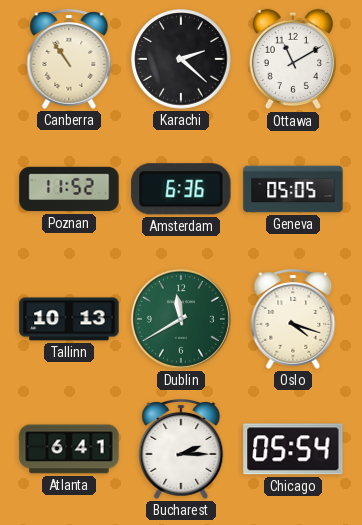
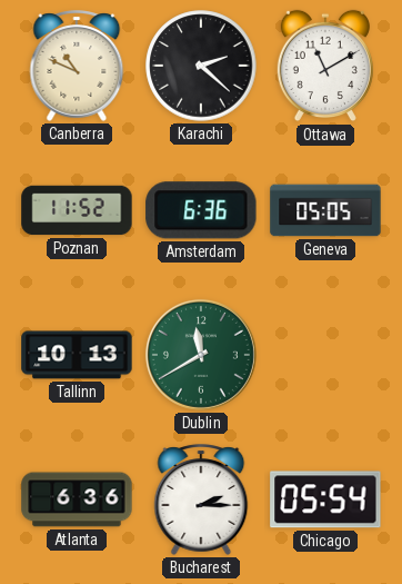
Canberra: 10:54 -> 10:49 (77, 66)
Oslo: 4:18 -> none (293, 319)
Atlanta: 6:41 -> 6:36 (77, 499)
